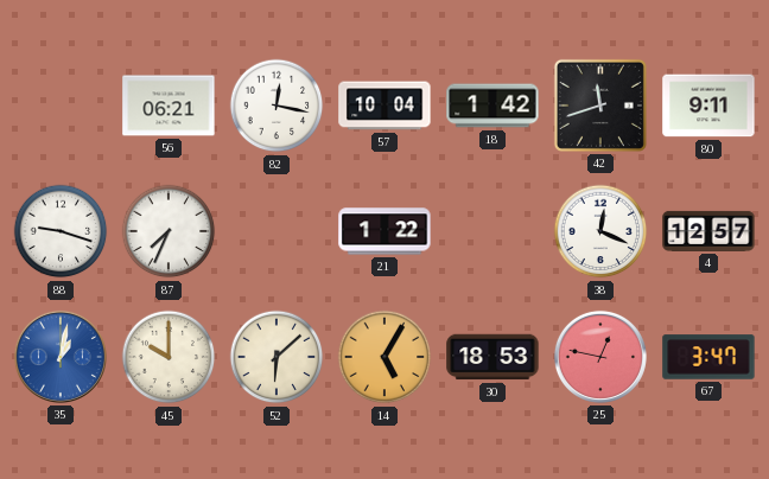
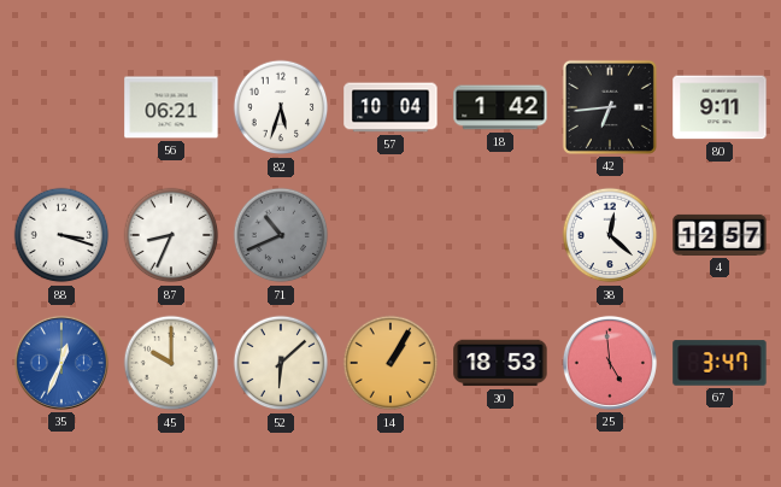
82: 12:17 -> 5:33 (281, 107)
42: 11:42 -> 6:44 (610, 107)
88: 9:18 -> 3:18 (61, 235)
87: 7:34 -> 8:34 (171, 235)
71: none -> 10:41 (281, 235)
21: 1:22 -> none (384, 231)
38: 12:19 -> 12:22 (610, 235)
35: 1:02 -> 12:34 (61, 363)
14: 5:05 -> 1:05 (390, 363)
25: 12:47 -> 4:59 (610, 363)
